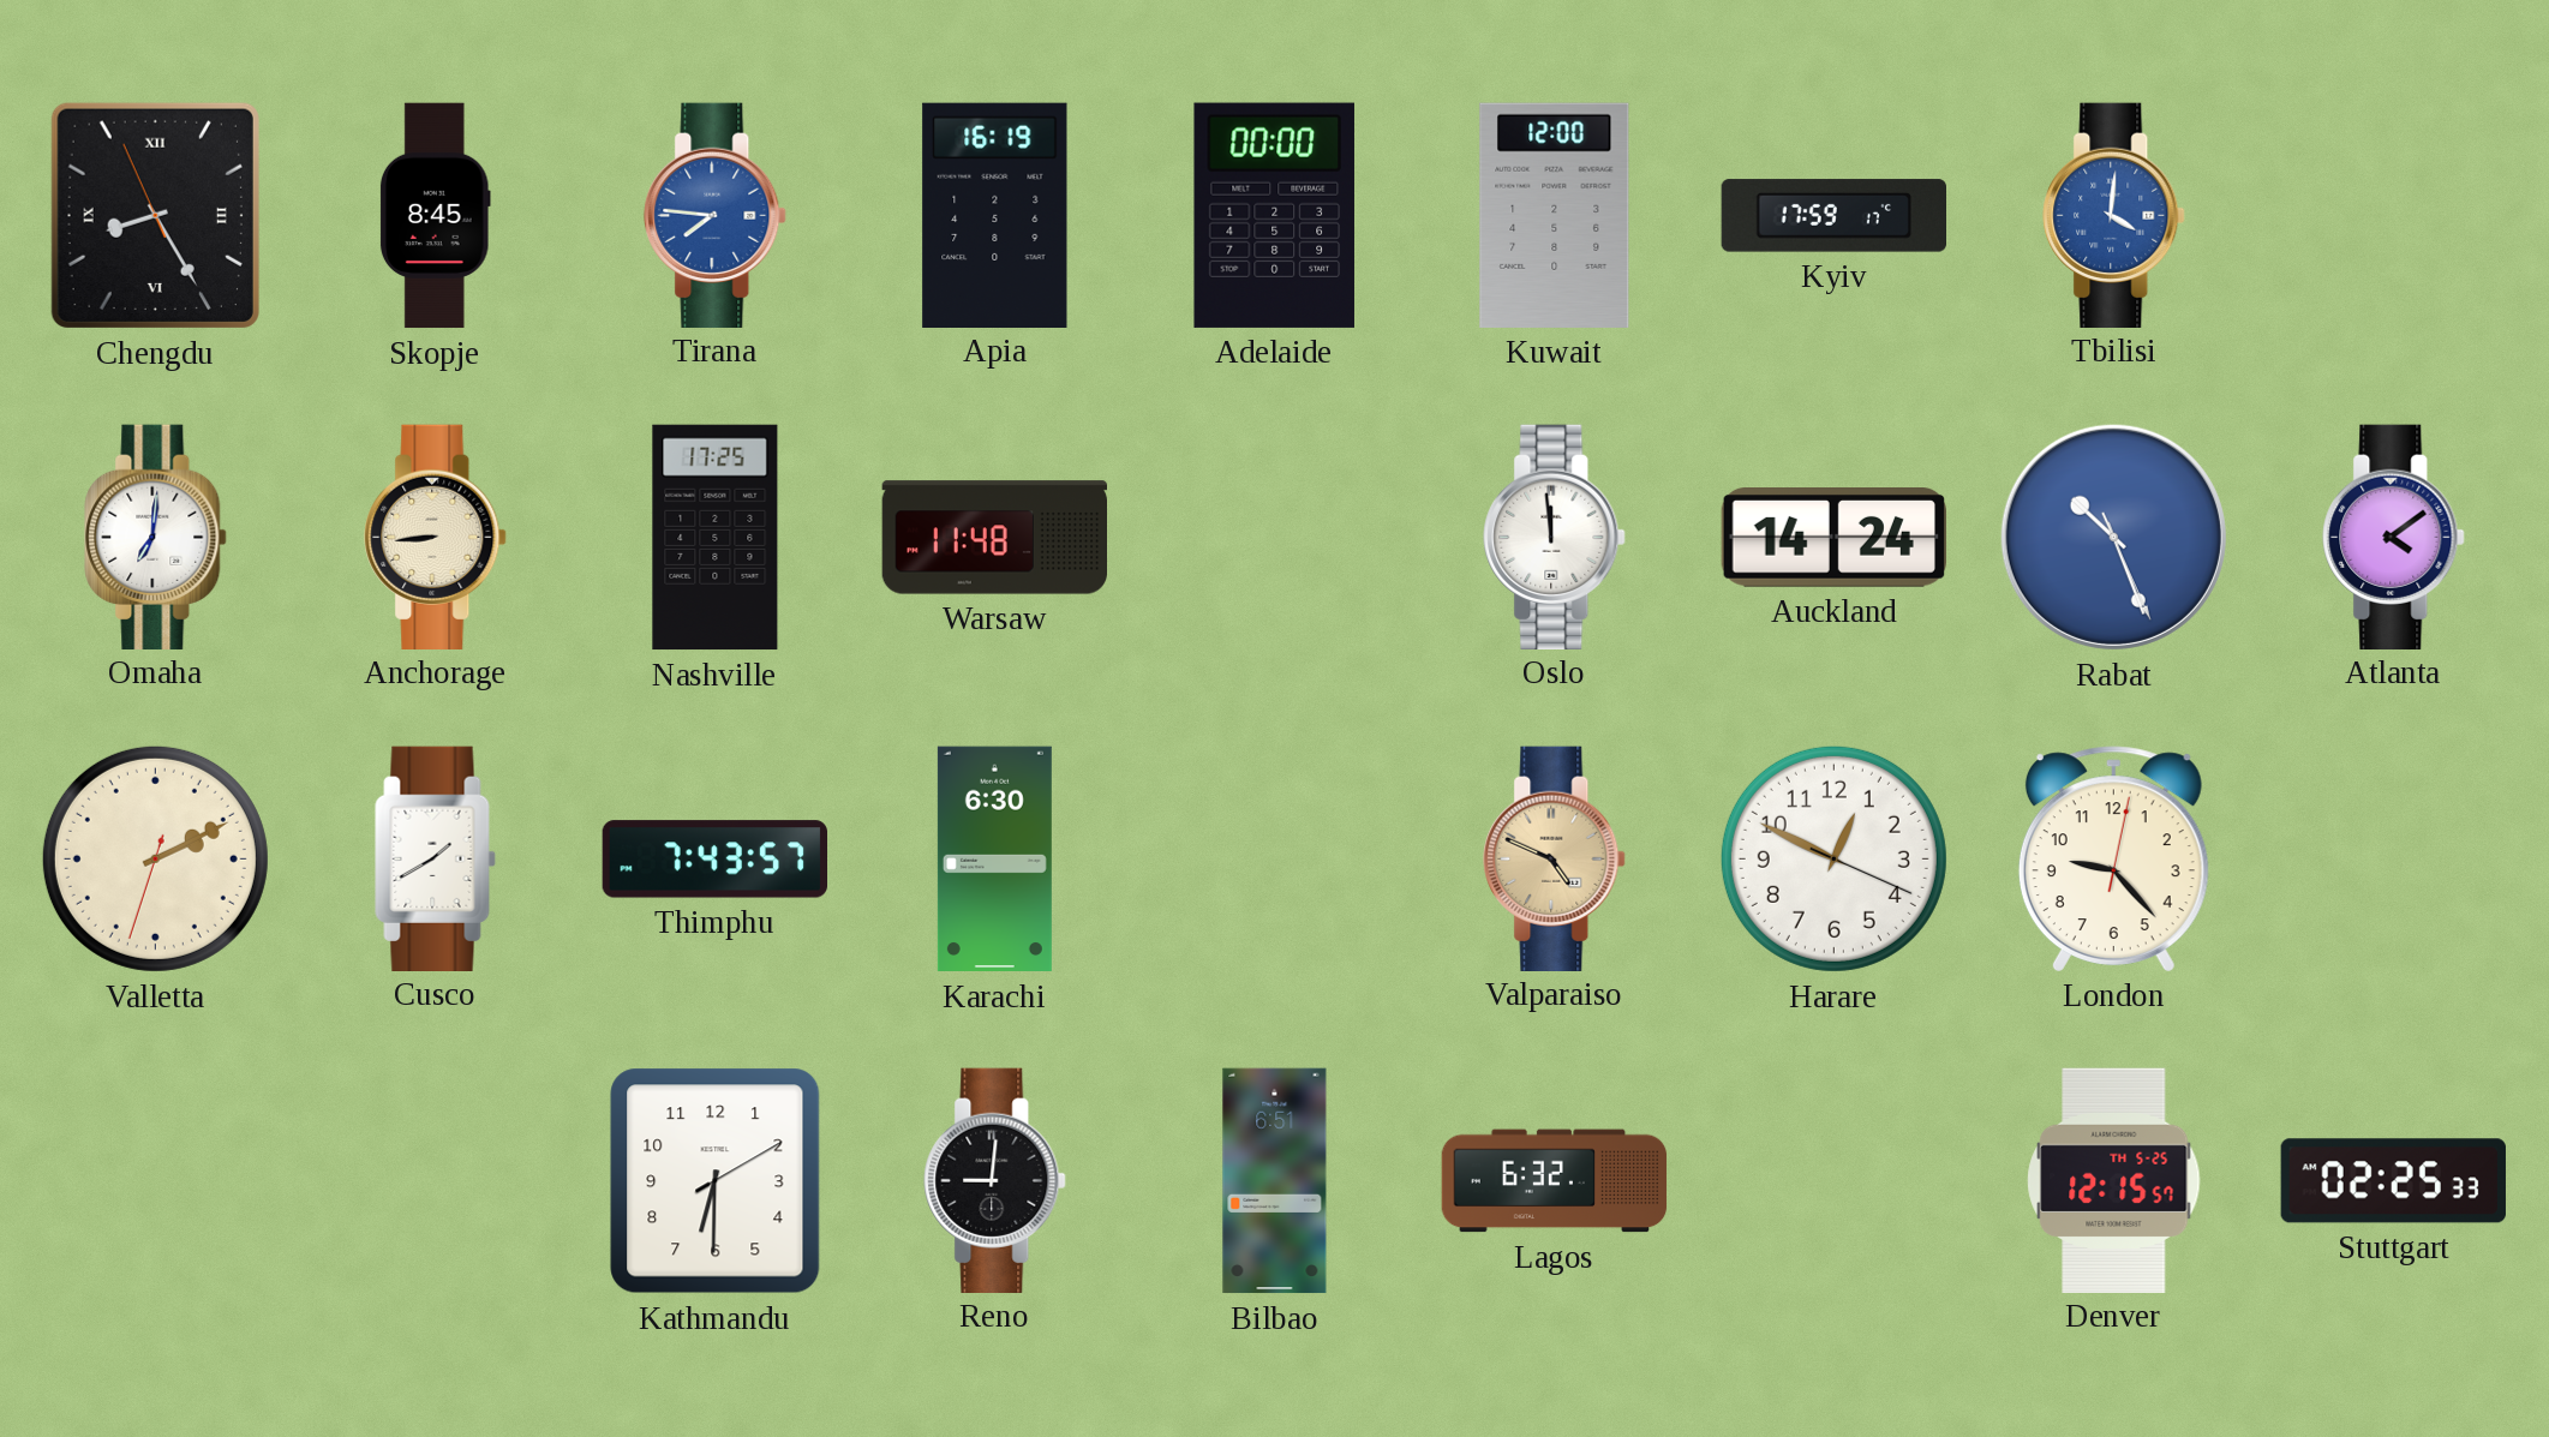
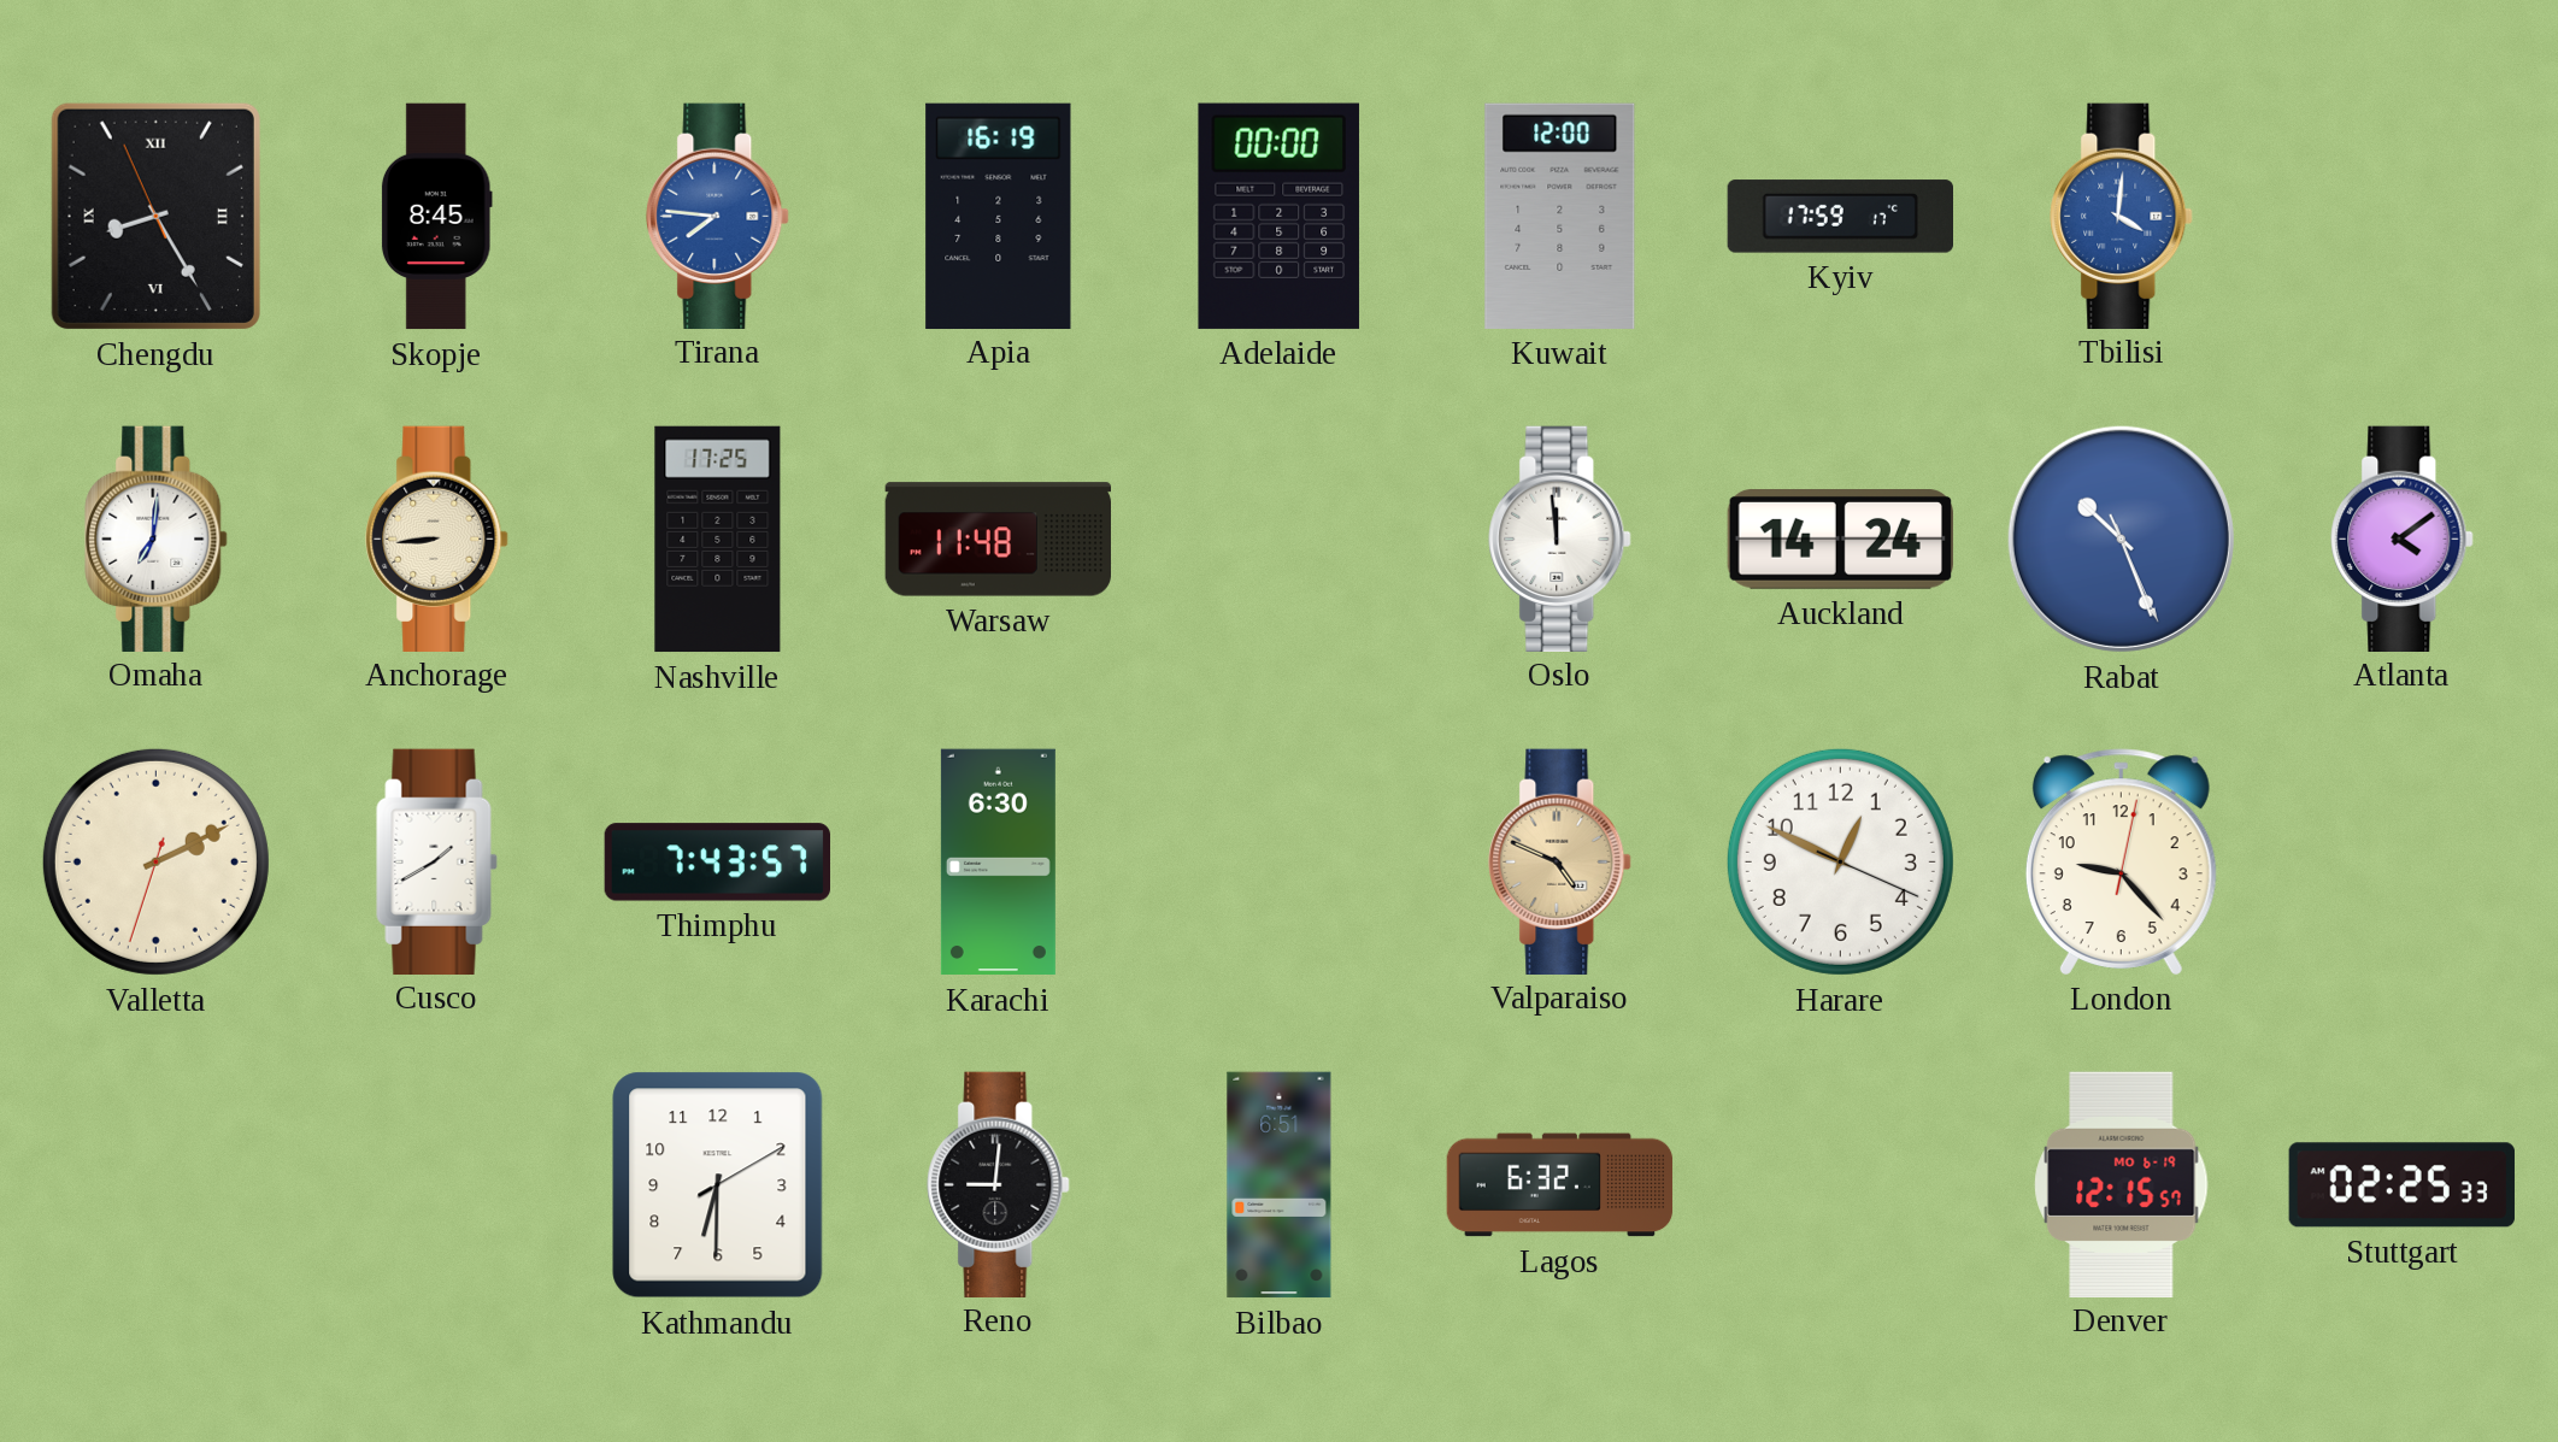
Denver date: TH 5-25 -> MO 6-19 (2122, 1184)
